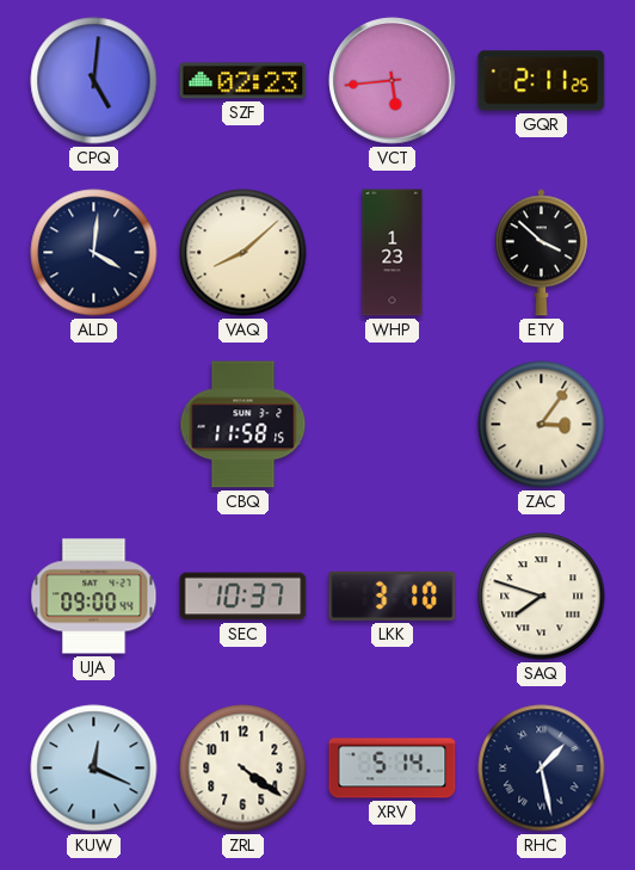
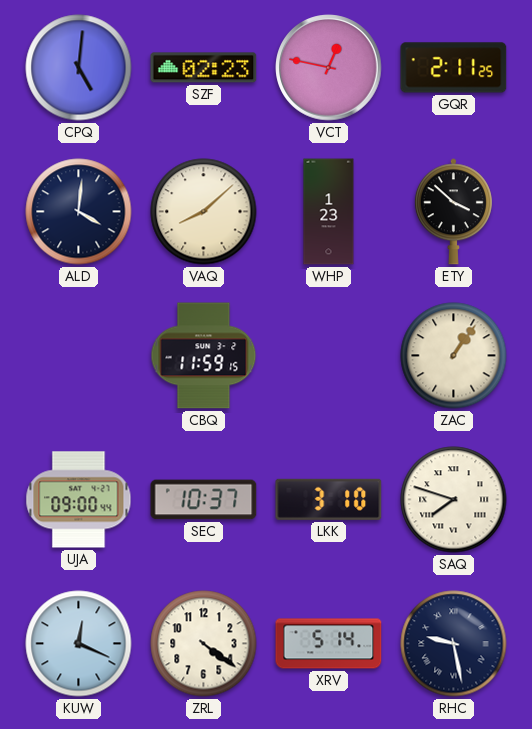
VCT: 5:44 -> 12:47 (329, 68)
CBQ: 11:58 -> 11:59 (204, 356)
ZAC: 3:06 -> 1:06 (454, 356)
RHC: 1:28 -> 9:28 (454, 644)
